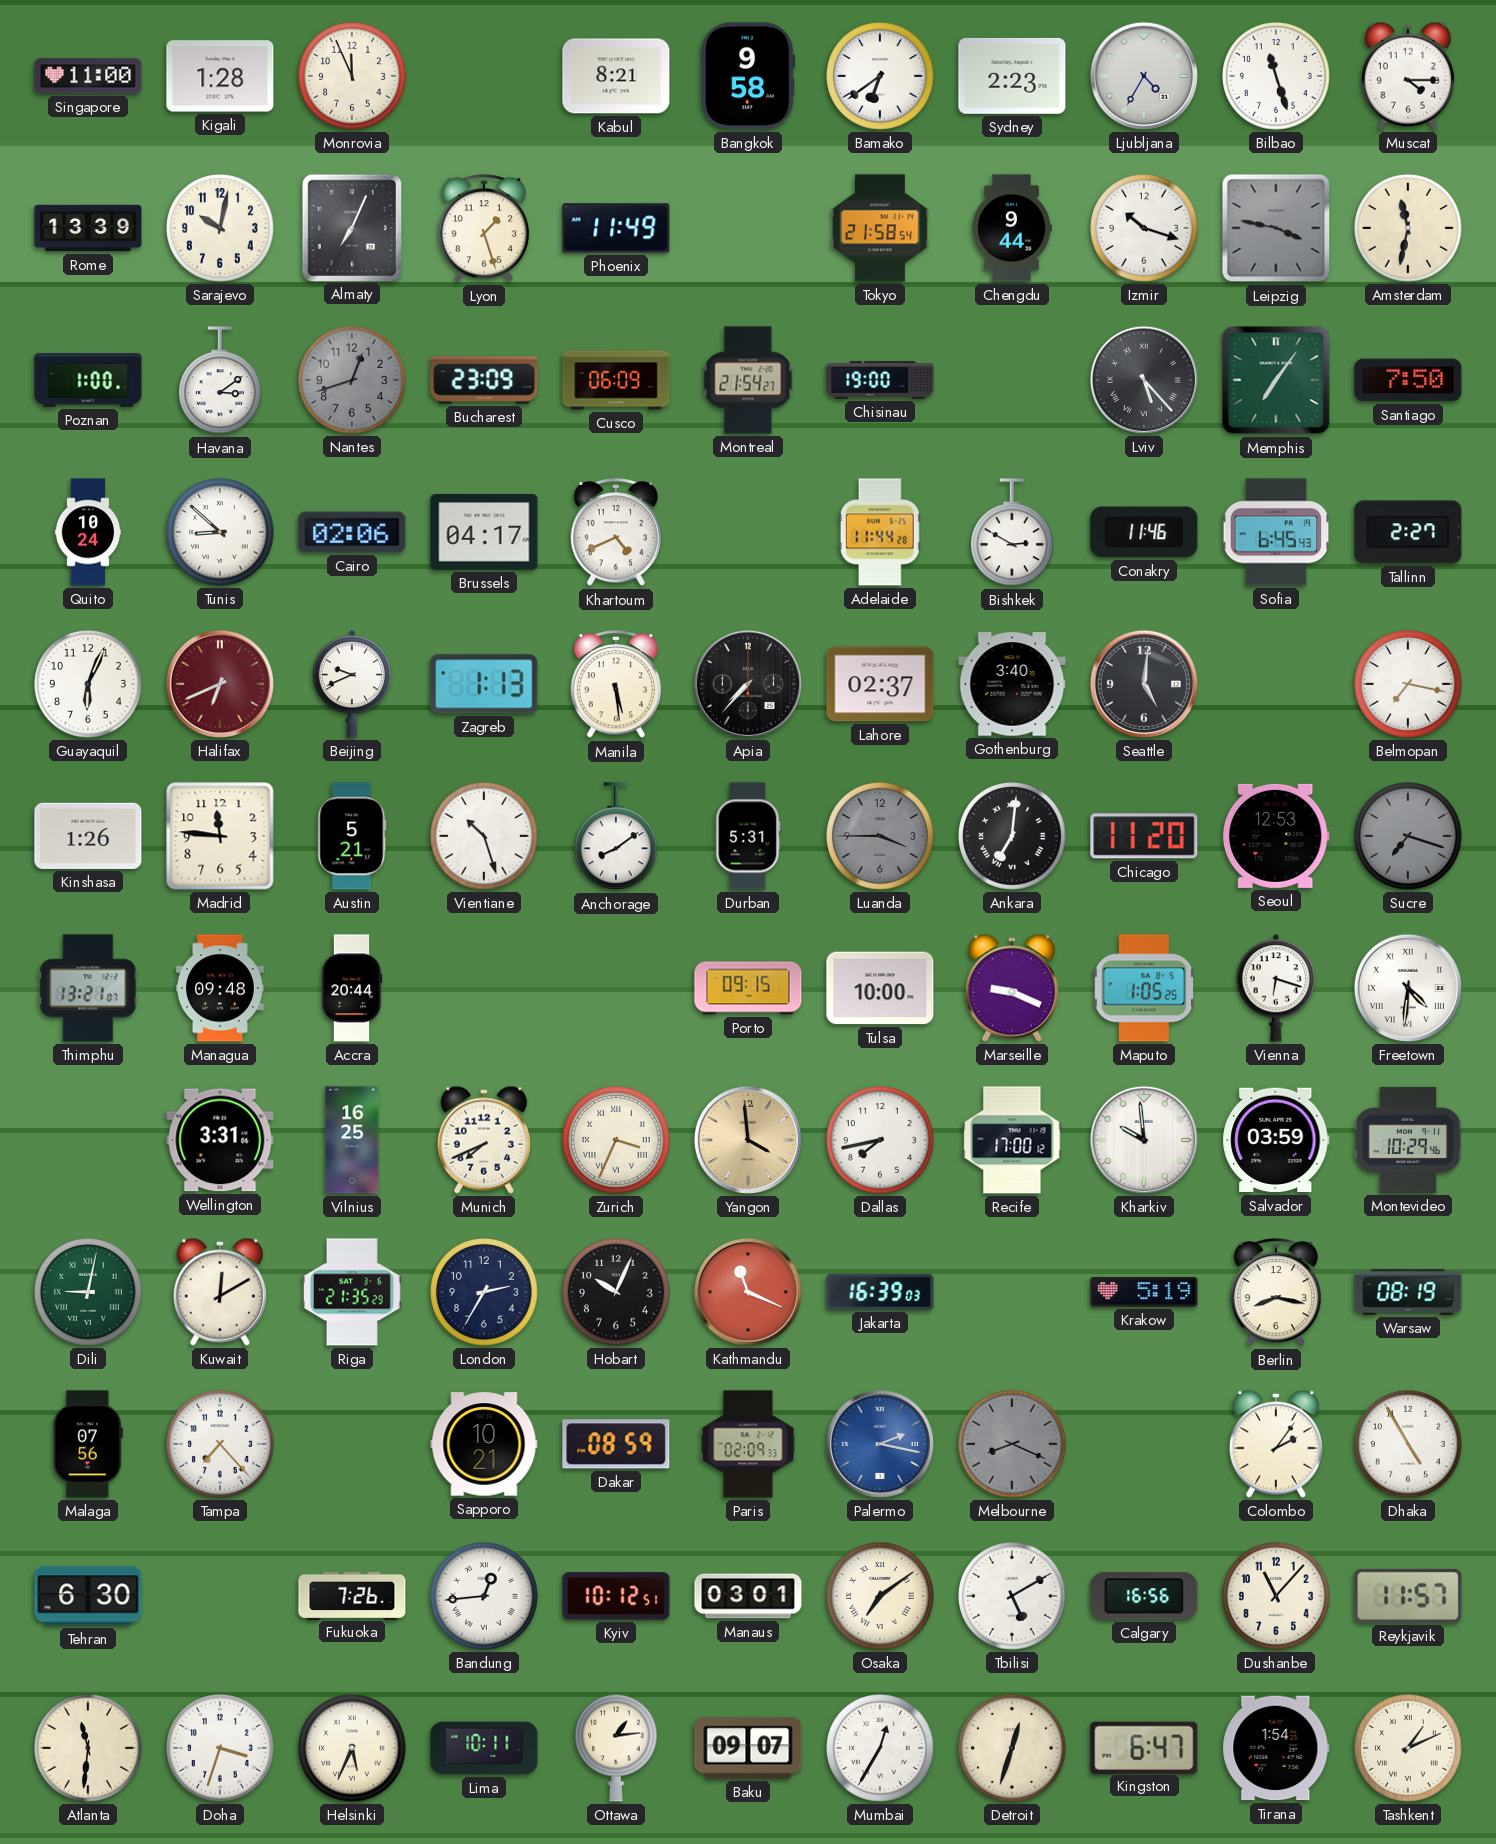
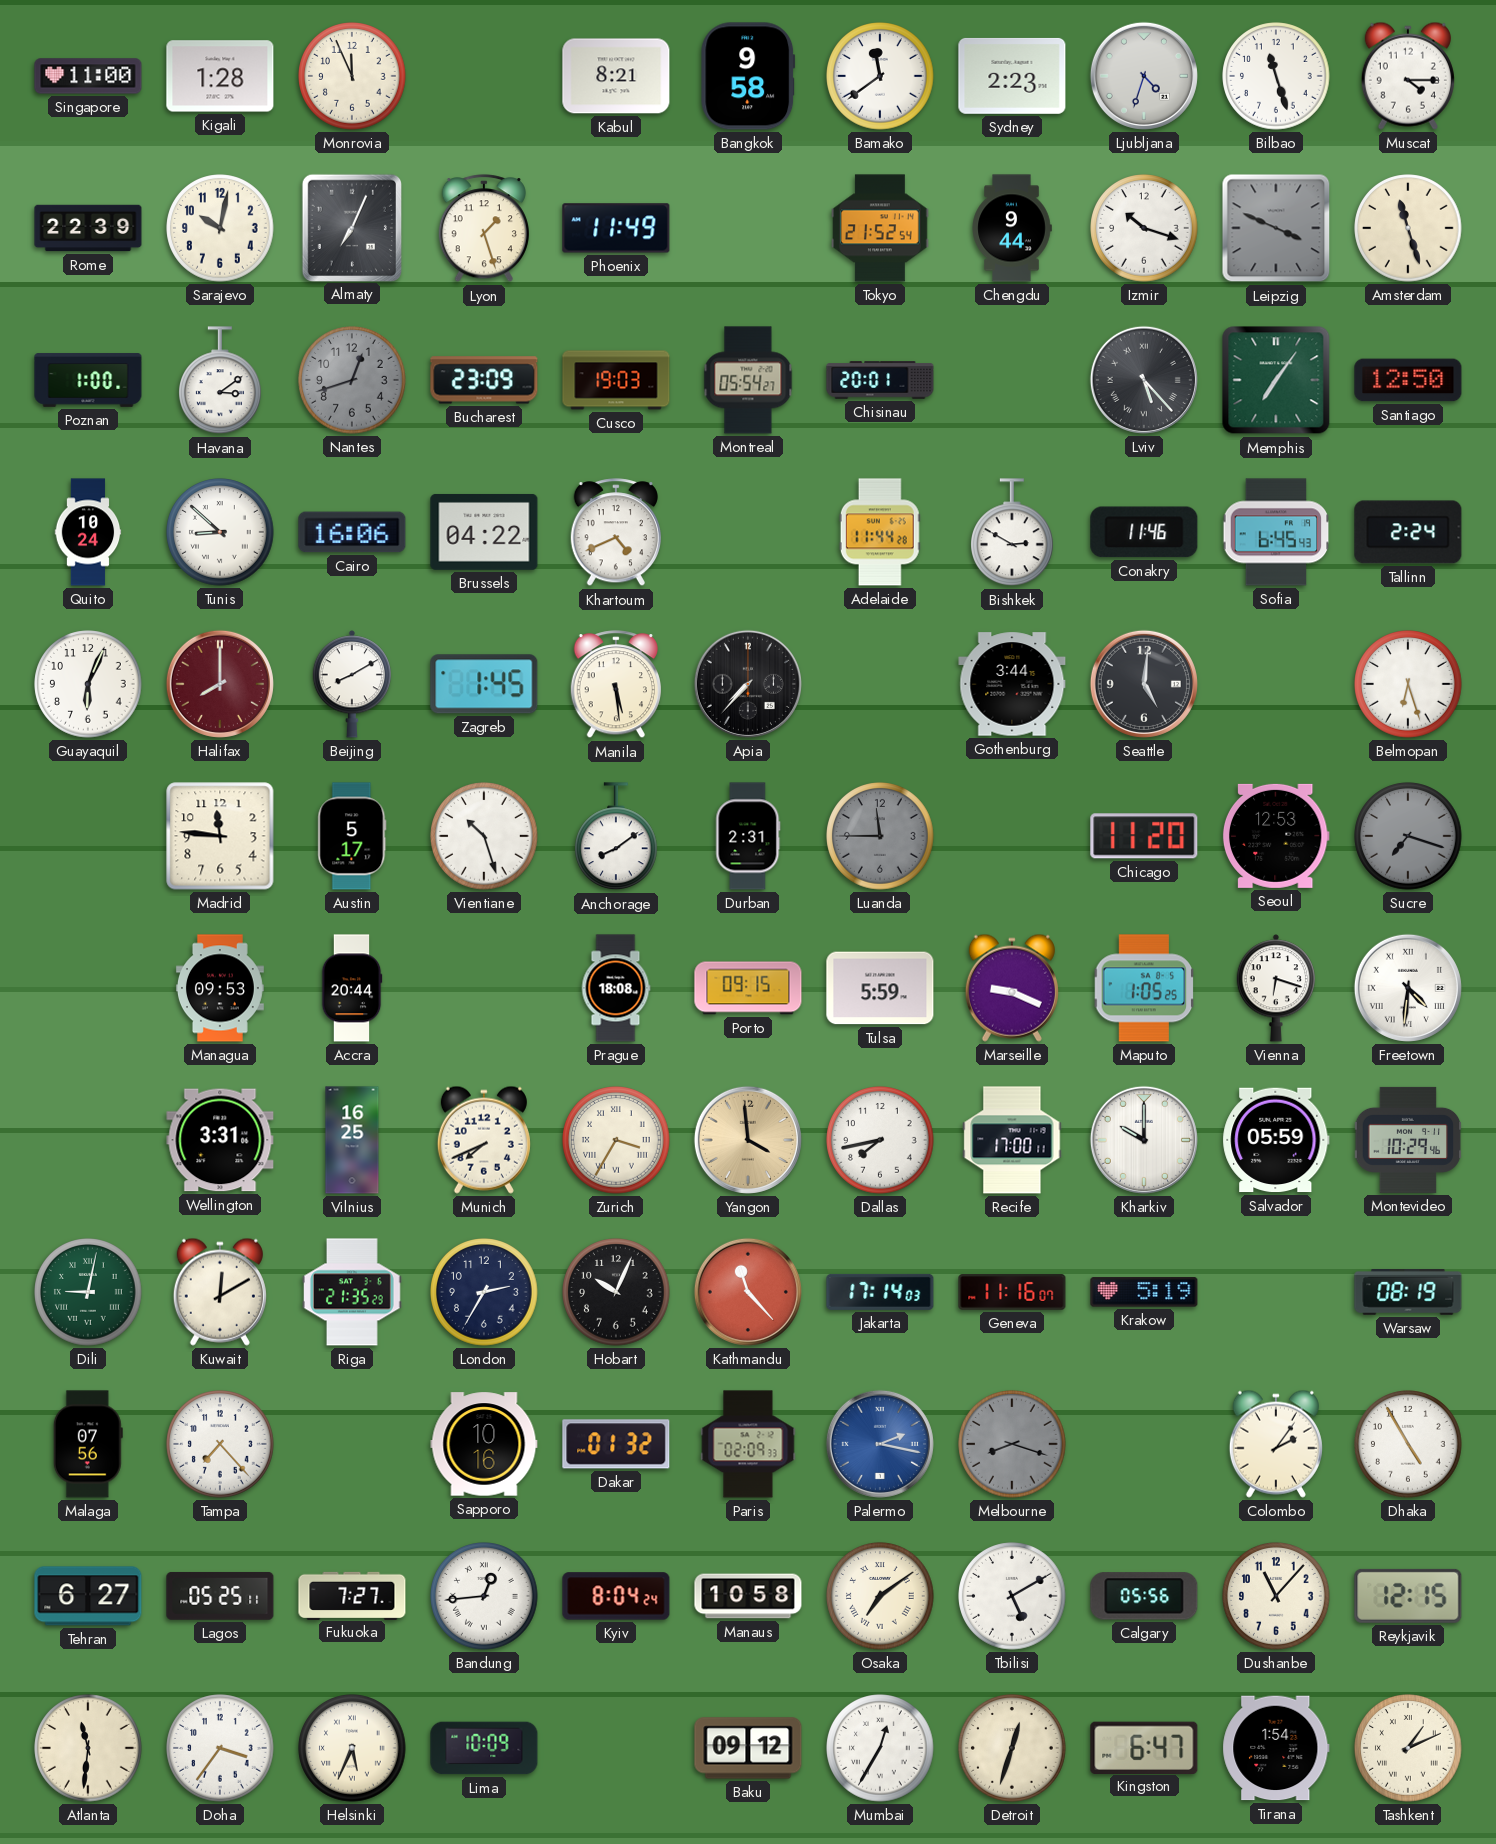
Bamako: 6:39 -> 11:39 (880, 76)
Ljubljana: 4:35 -> 4:33 (1144, 76)
Rome: 13:39 -> 22:39 (88, 228)
Tokyo: 21:58 -> 21:52 (880, 228)
Leipzig: 3:47 -> 3:49 (1276, 228)
Amsterdam: 11:32 -> 11:27 (1408, 228)
Cusco: 06:09 -> 19:03 (616, 380)
Montreal: 21:54 -> 05:54 (748, 380)
Chisinau: 19:00 -> 20:01 (880, 380)
Santiago: 7:50 -> 12:50 (1408, 380)
Cairo: 02:06 -> 16:06 (352, 532)
Brussels: 04:17 -> 04:22 (484, 532)
Tallinn: 2:27 -> 2:24 (1408, 532)
Halifax: 6:41 -> 8:00 (220, 684)
Beijing: 9:41 -> 8:10 (352, 684)
Zagreb: 1:13 -> 1:45 (484, 684)
Lahore: 02:37 -> none (880, 684)
Gothenburg: 3:40 -> 3:44 (1012, 684)
Belmopan: 7:17 -> 6:27 (1408, 684)
Kinshasa: 1:26 -> none (88, 836)
Austin: 5:21 -> 5:17 (352, 836)
Durban: 5:31 -> 2:31 (748, 836)
Luanda: 3:45 -> 11:45 (880, 836)
Ankara: 7:01 -> none (1012, 836)
Thimphu: 13:21 -> none (88, 988)
Managua: 09:48 -> 09:53 (220, 988)
Prague: none -> 18:08 (616, 988)
Tulsa: 10:00 -> 5:59 (880, 988)
Zurich: 3:34 -> 3:35 (616, 1140)
Recife: 17:00:12 -> 17:00:11 (1012, 1140)
Kharkiv: 9:59 -> 10:00 (1144, 1140)
Salvador: 03:59 -> 05:59 (1276, 1140)
Kathmandu: 11:19 -> 11:23 (748, 1292)
Jakarta: 16:39 -> 17:14 (880, 1292)
Geneva: none -> 11:16 (1012, 1292)
Berlin: 8:17 -> none (1276, 1293)
Sapporo: 10:21 -> 10:16 (484, 1444)
Dakar: 08:59 -> 01:32 (616, 1444)
Melbourne: 8:19 -> 8:18 (1012, 1444)
Tehran: 6:30 -> 6:27 (88, 1596)
Lagos: none -> 05:25 (220, 1596)
Fukuoka: 7:26 -> 7:27 (352, 1595)
Kyiv: 10:12 -> 8:04 (616, 1596)
Manaus: 03:01 -> 10:58 (748, 1596)
Calgary: 16:56 -> 05:56 (1144, 1596)
Reykjavik: 11:57 -> 12:15 (1408, 1596)
Doha: 3:33 -> 3:36 (220, 1748)
Lima: 10:11 -> 10:09 (484, 1748)
Ottawa: 1:14 -> none (617, 1748)
Baku: 09:07 -> 09:12 (748, 1748)
